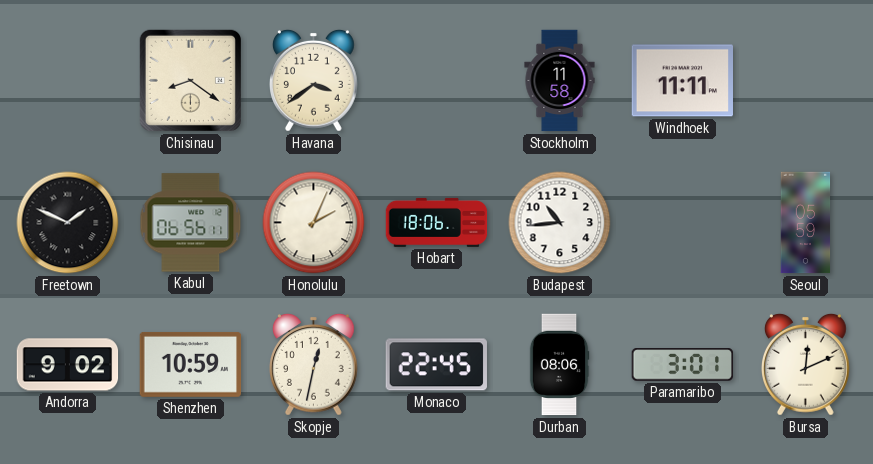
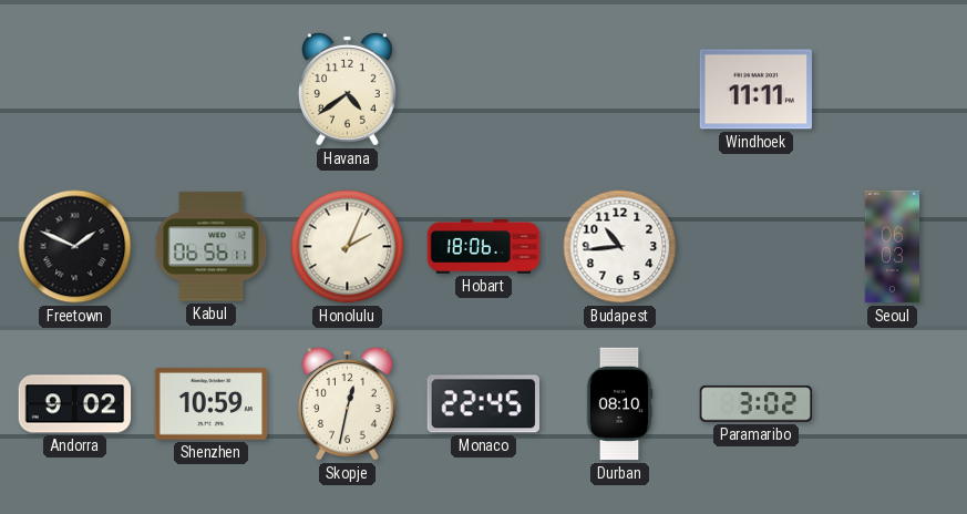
Chisinau: 8:21 -> none (190, 80)
Havana: 3:39 -> 4:39 (348, 90)
Stockholm: 11:58 -> none (560, 81)
Seoul: 05:59 -> 06:03 (893, 247)
Durban: 08:06 -> 08:10 (619, 404)
Paramaribo: 3:01 -> 3:02 (757, 404)
Bursa: 12:11 -> none (806, 365)
